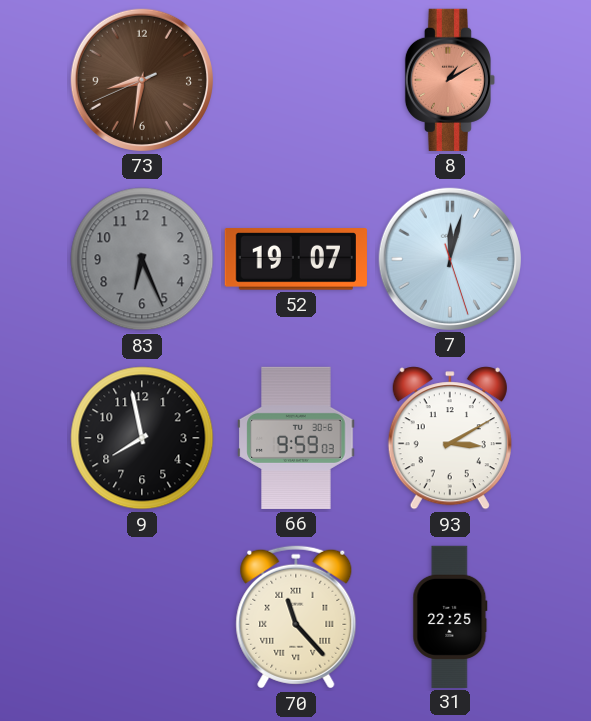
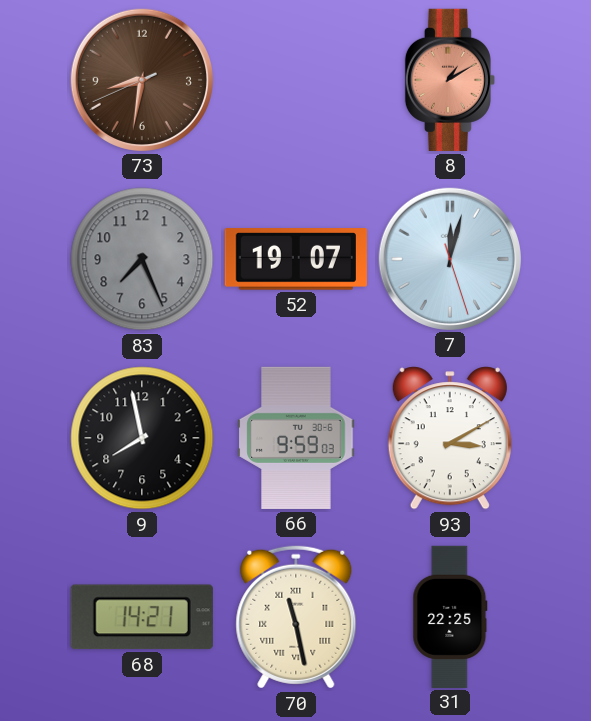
83: 6:26 -> 7:26 (142, 259)
68: none -> 14:21 (142, 617)
70: 11:23 -> 11:28 (296, 617)
